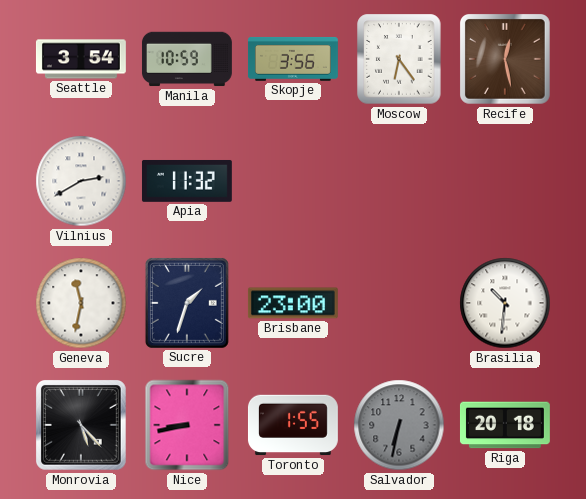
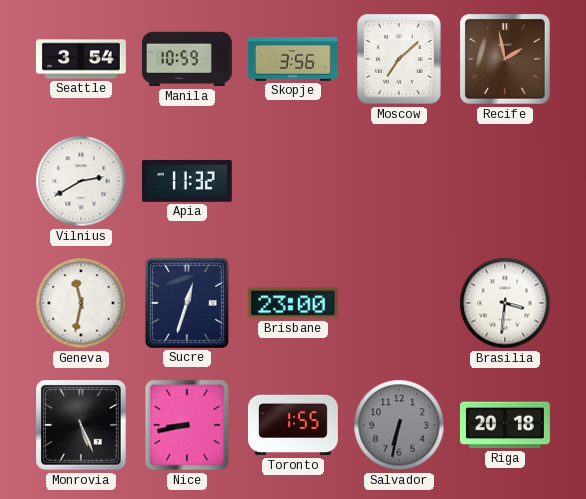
Moscow: 6:24 -> 7:08 (399, 59)
Recife: 12:28 -> 1:58 (506, 60)
Sucre: 1:33 -> 12:33 (187, 303)
Brasilia: 10:31 -> 3:31 (505, 303)
Monrovia: 5:23 -> 5:26 (82, 426)
